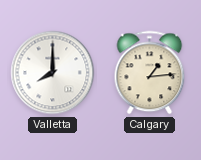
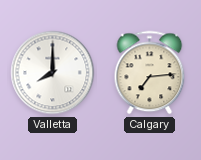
Calgary: 1:14 -> 7:14 (150, 73)
